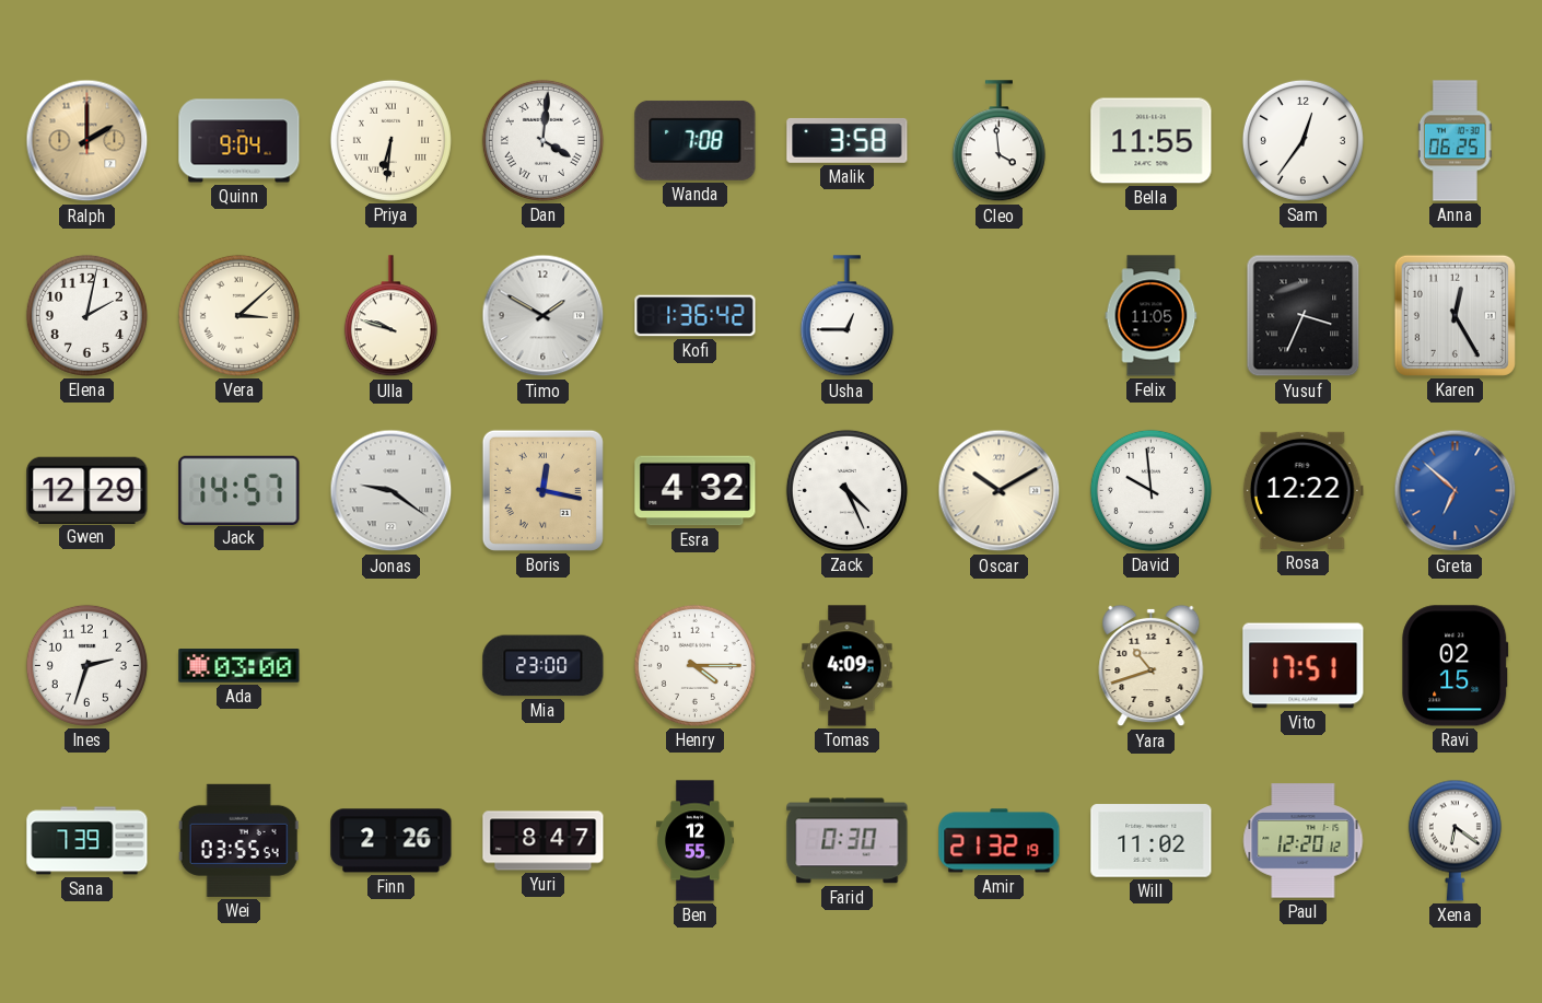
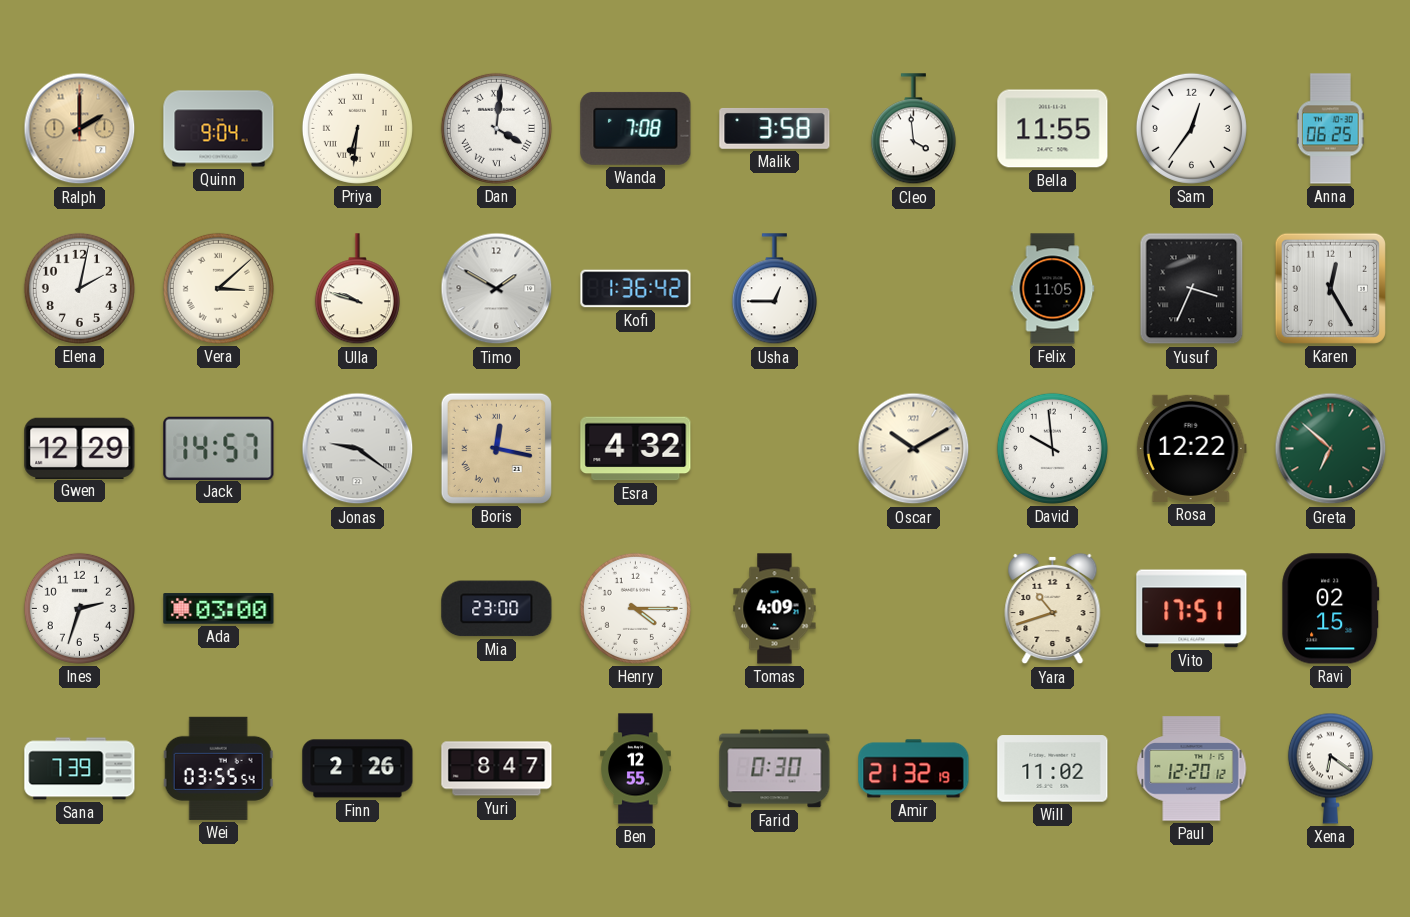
Zack: 4:26 -> none (846, 490)
Greta dial: blue -> green (1331, 449)
